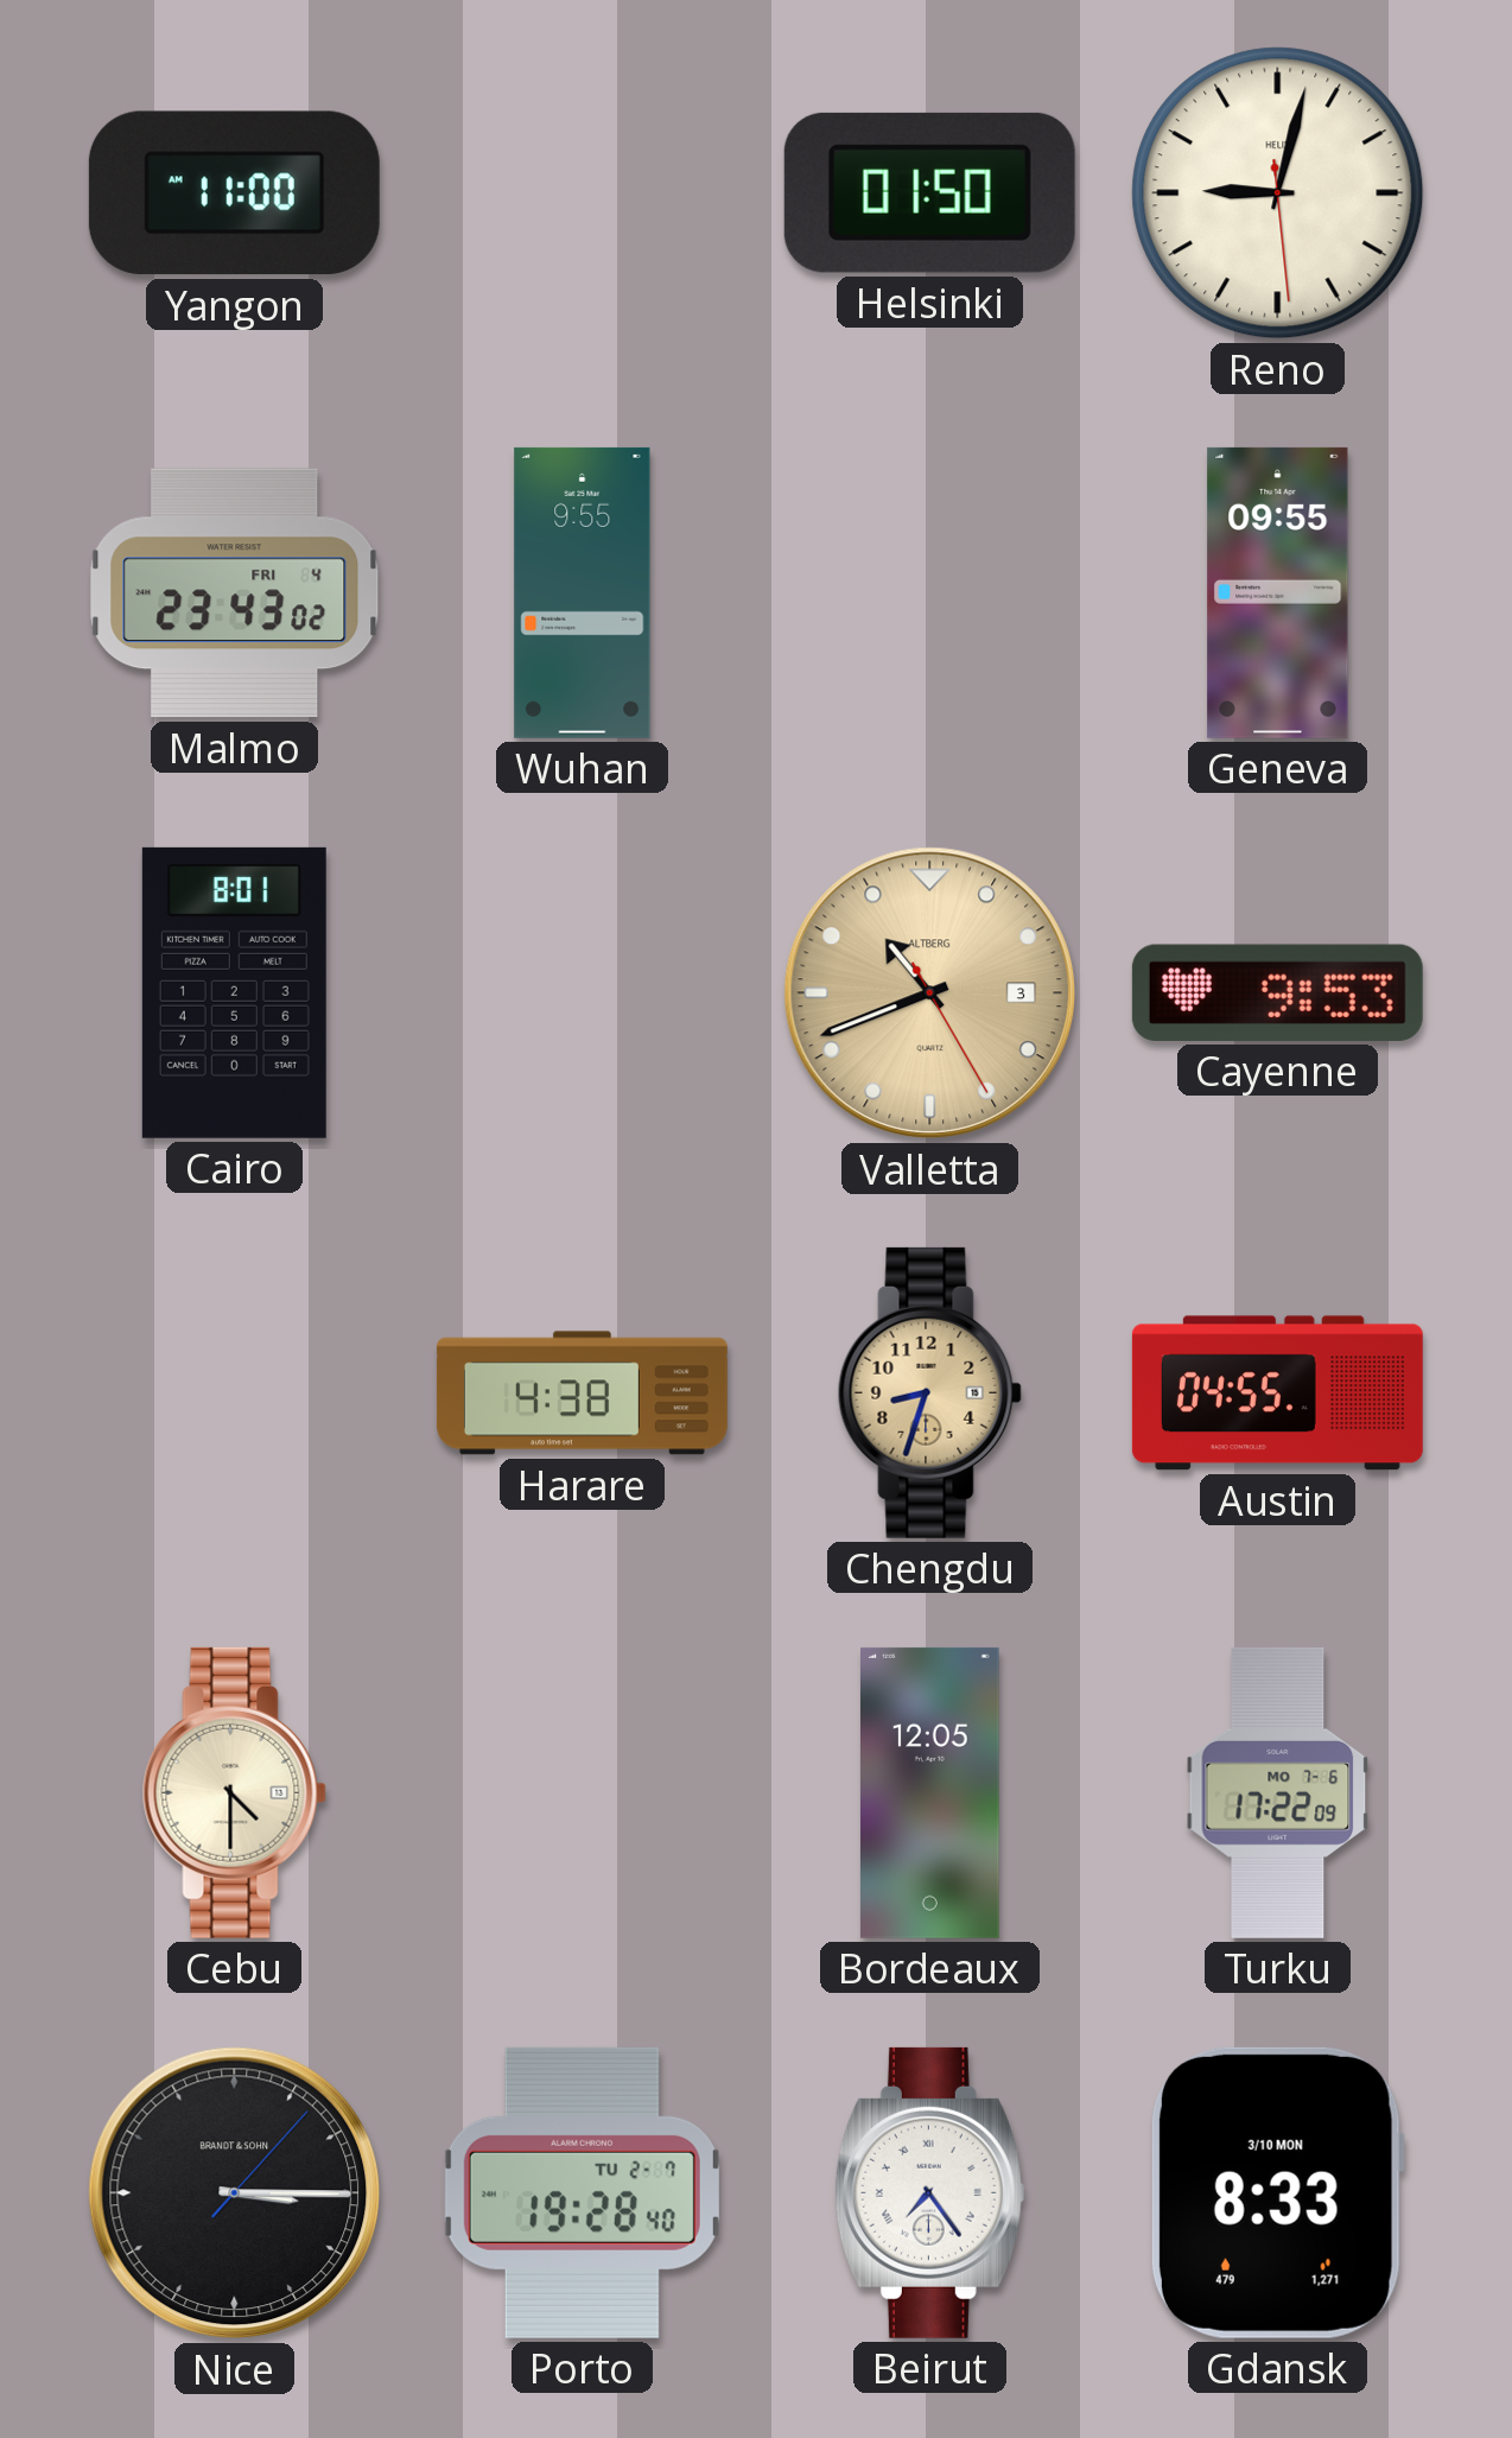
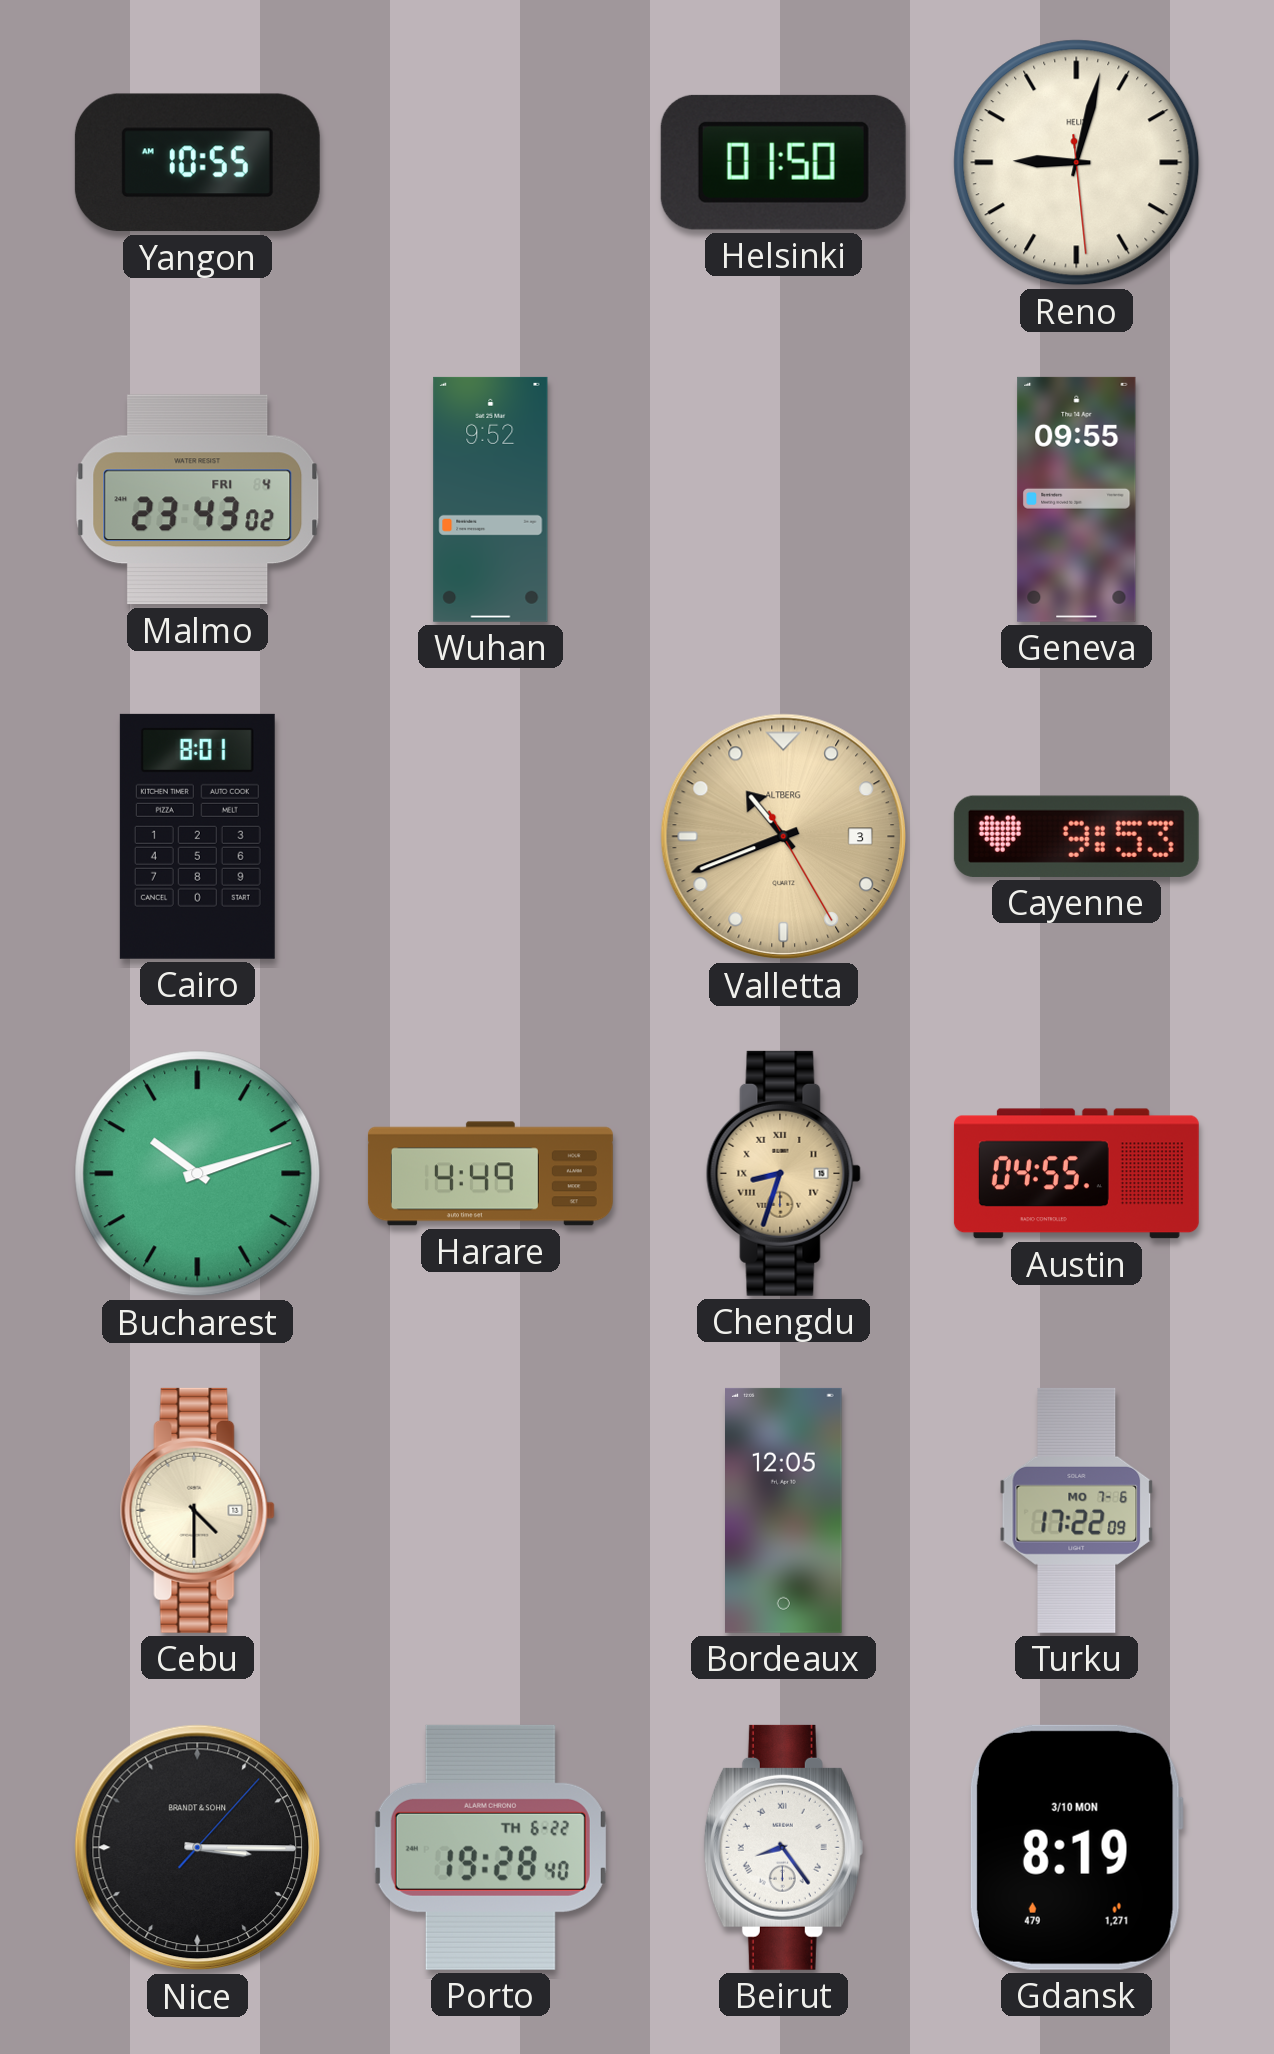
Yangon: 11:00 -> 10:55 (197, 163)
Wuhan: 9:55 -> 9:52 (491, 499)
Bucharest: none -> 10:12 (198, 1174)
Harare: 4:38 -> 4:49 (490, 1174)
Chengdu numerals: Arabic -> Roman (783, 1173)
Porto date: TU 2-7 -> TH 6-22 (490, 1847)
Beirut: 7:24 -> 8:24 (783, 1847)
Gdansk: 8:33 -> 8:19 (1076, 1847)
